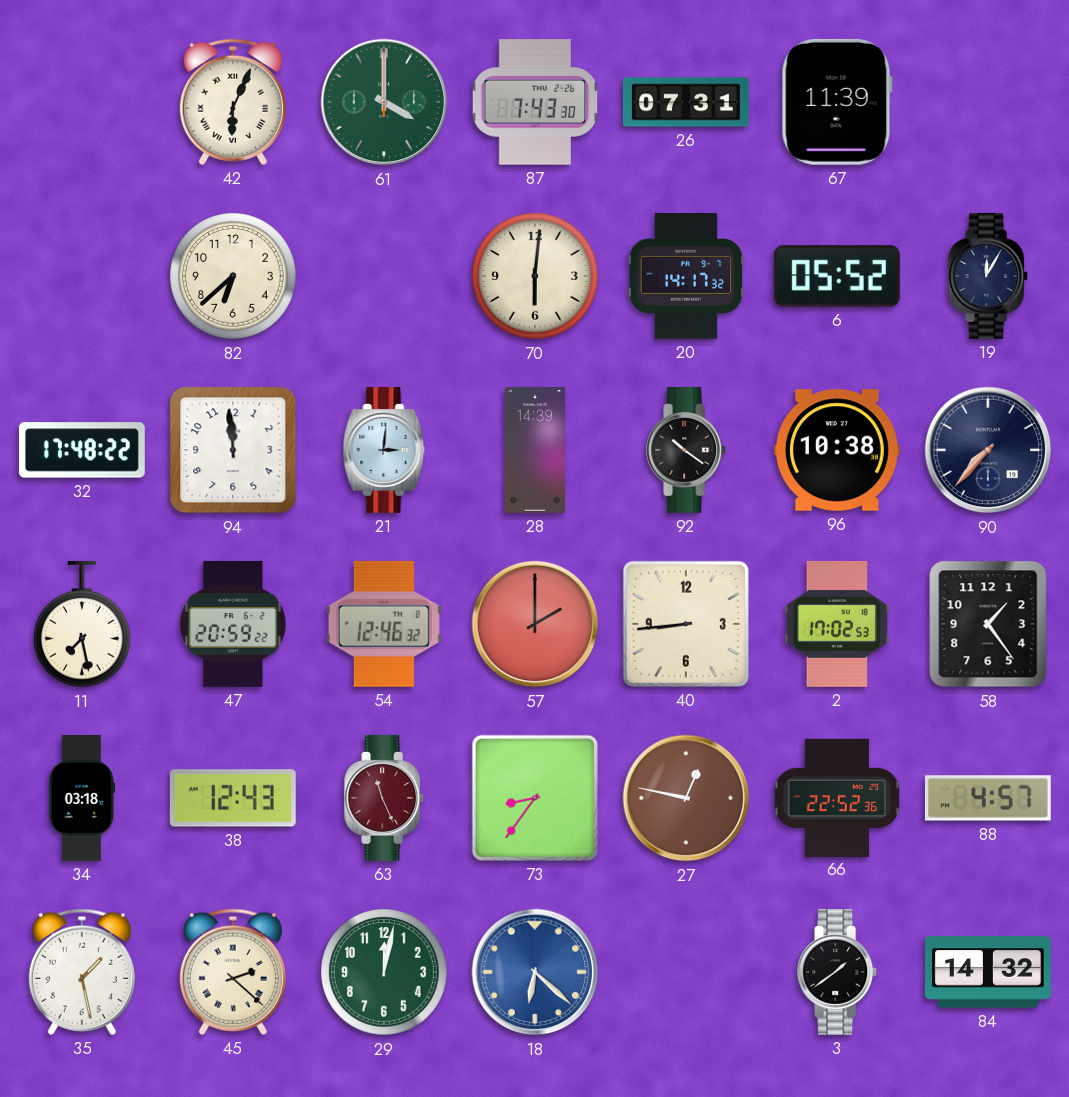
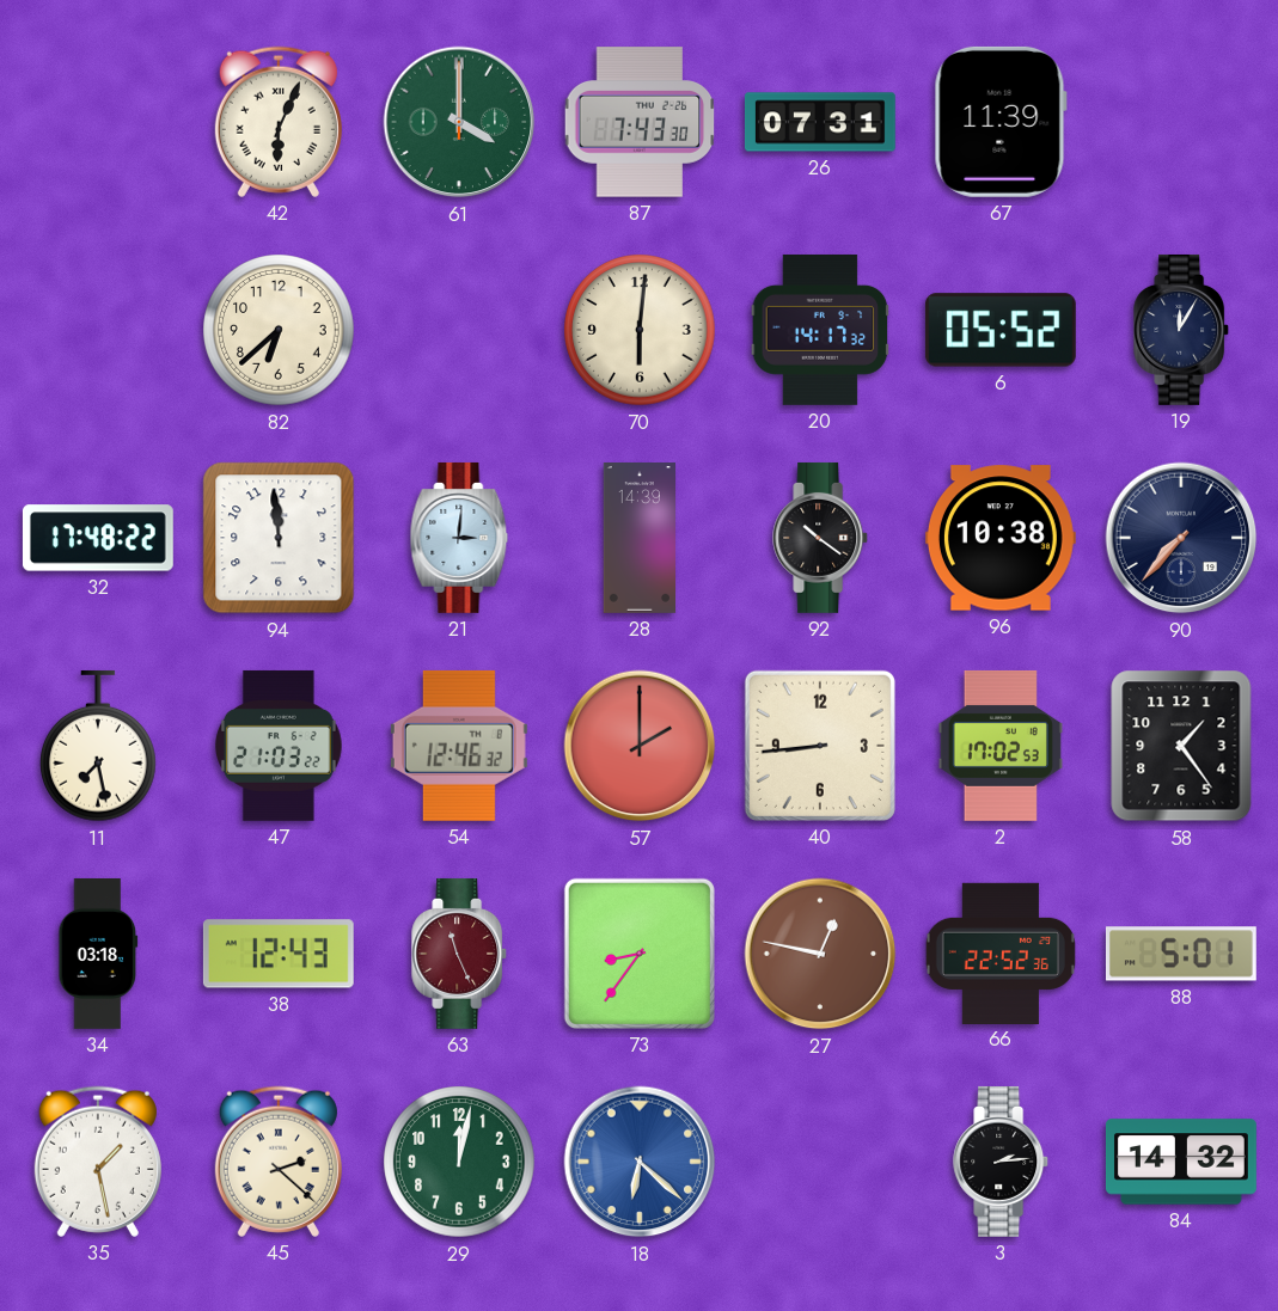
47: 20:59 -> 21:03 (279, 746)
88: 4:57 -> 5:01 (1181, 954)
3: 1:39 -> 2:14 (1002, 1162)
